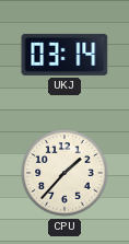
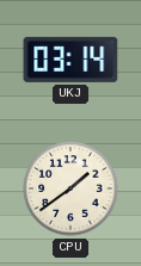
CPU: 1:37 -> 1:39 (70, 188)
